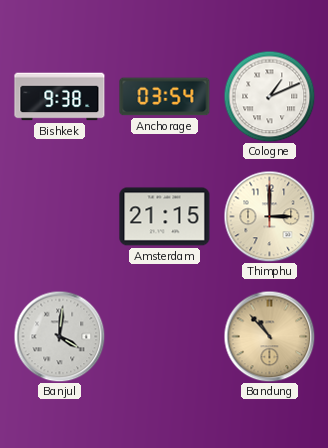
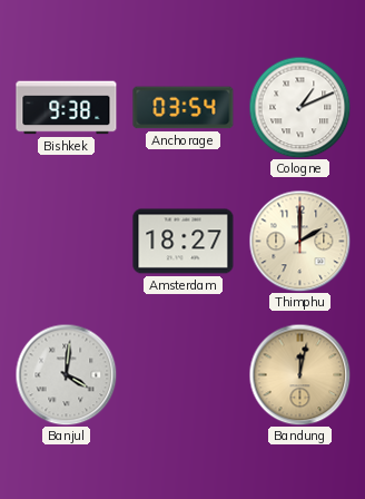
Amsterdam: 21:15 -> 18:27 (184, 242)
Thimphu: 3:00 -> 2:00 (299, 241)
Bandung: 10:53 -> 12:02 (299, 374)
